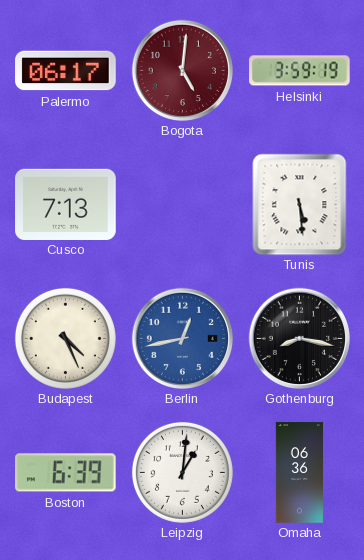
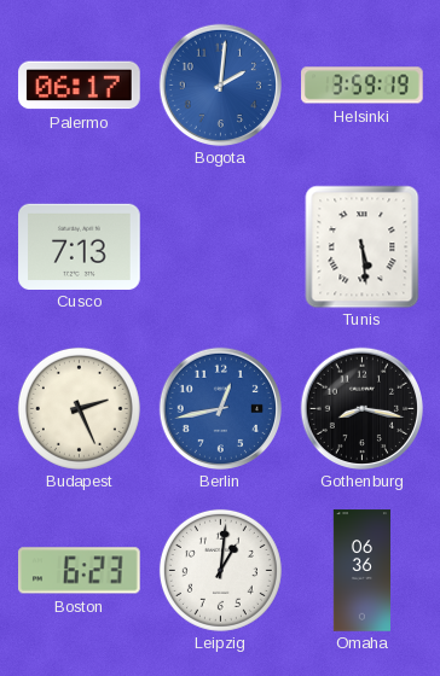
Bogota: 5:01 -> 2:01 (220, 84)
Bogota dial: burgundy -> blue (220, 84)
Budapest: 4:26 -> 2:26 (79, 408)
Boston: 6:39 -> 6:23 (80, 571)
